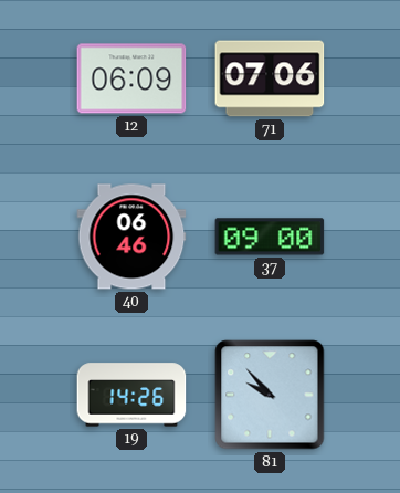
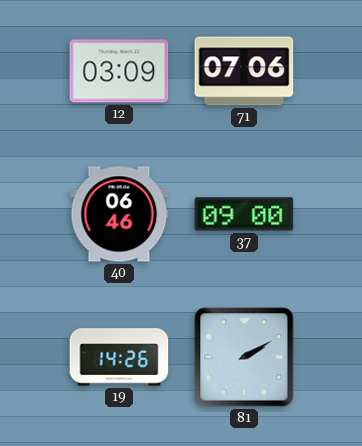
12: 06:09 -> 03:09 (119, 71)
81: 9:53 -> 2:10 (244, 357)
